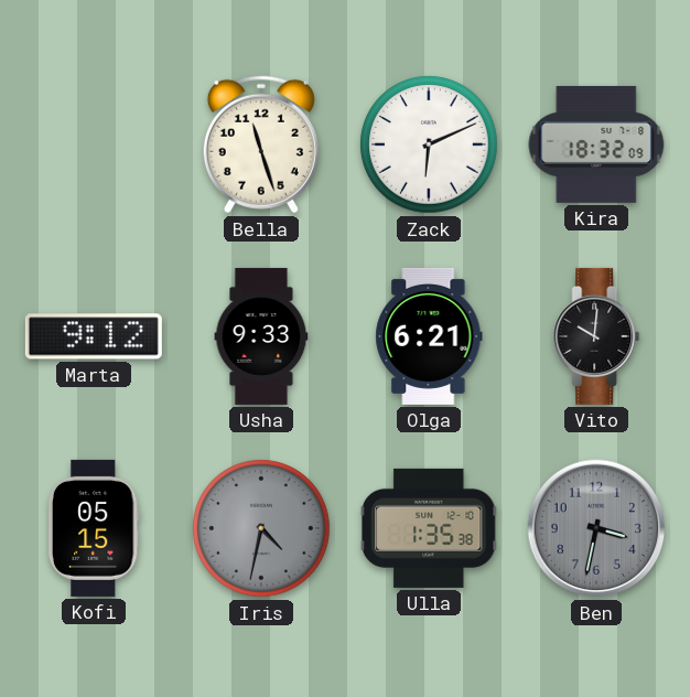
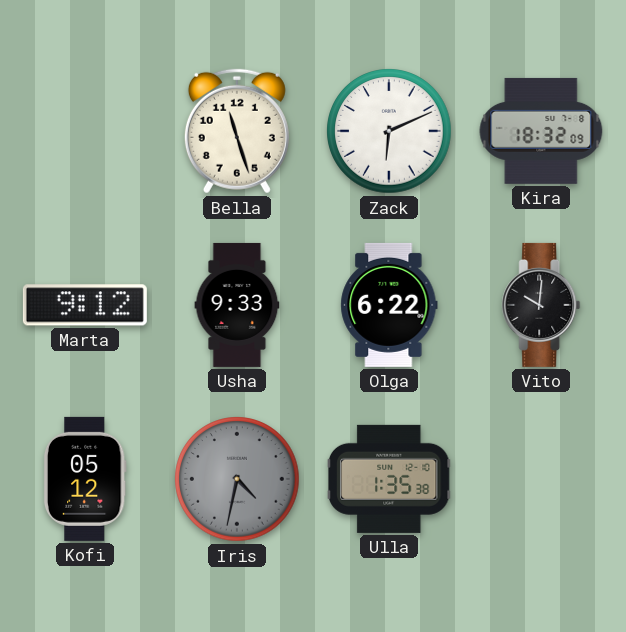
Olga: 6:21 -> 6:22 (389, 305)
Kofi: 05:15 -> 05:12 (85, 479)
Ben: 3:32 -> none (596, 528)
